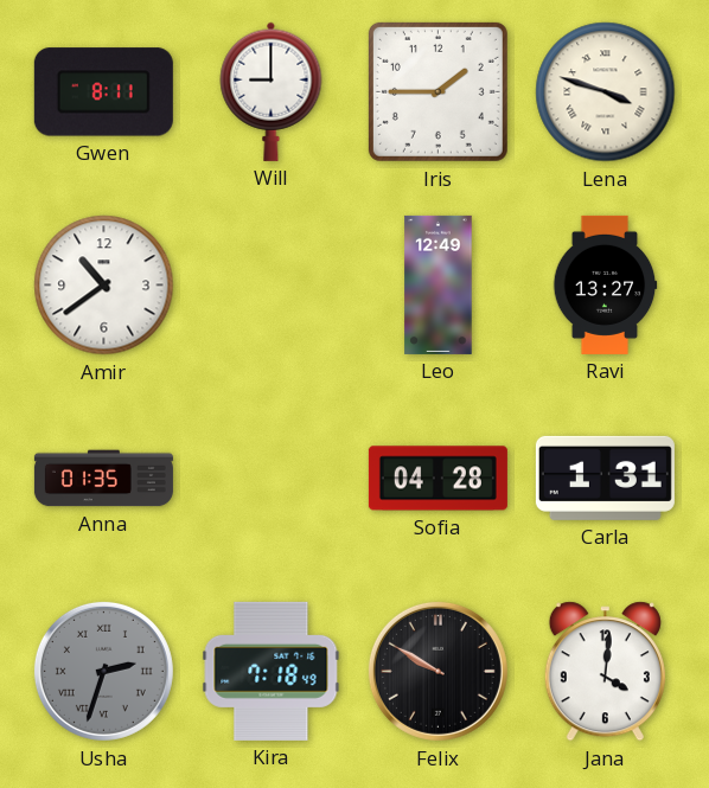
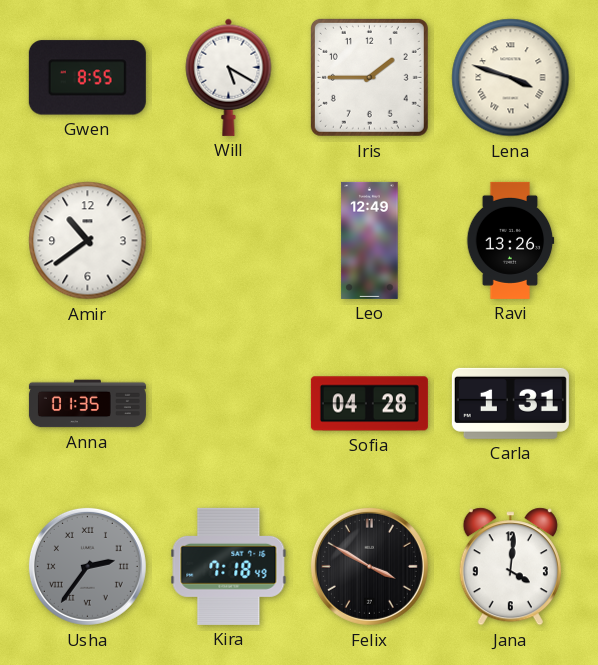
Gwen: 8:11 -> 8:55 (87, 78)
Will: 9:00 -> 5:20 (229, 77)
Ravi: 13:27 -> 13:26 (510, 240)
Usha: 2:33 -> 2:36 (87, 566)
Felix: 9:50 -> 3:50 (369, 566)
